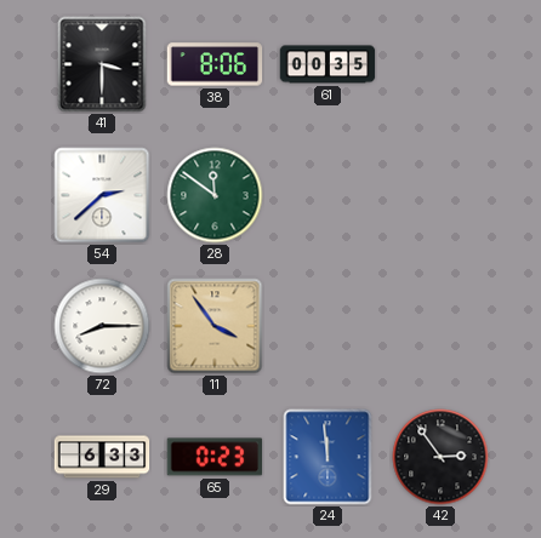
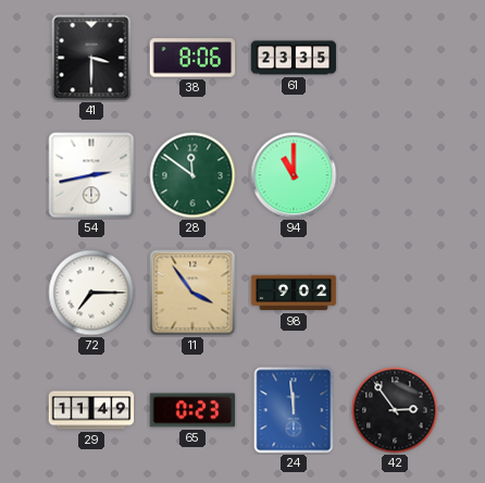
61: 00:35 -> 23:35 (294, 58)
54: 2:38 -> 2:43 (91, 175)
94: none -> 11:00 (294, 175)
72: 8:15 -> 7:15 (91, 293)
98: none -> 9:02 (294, 293)
29: 6:33 -> 11:49 (91, 410)
